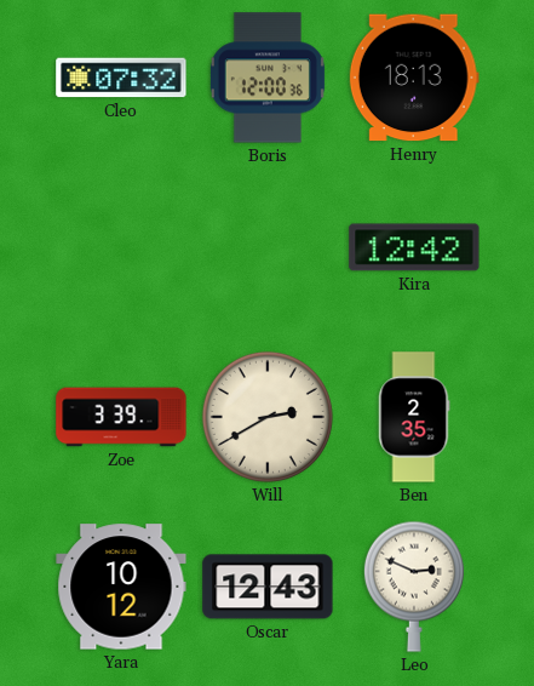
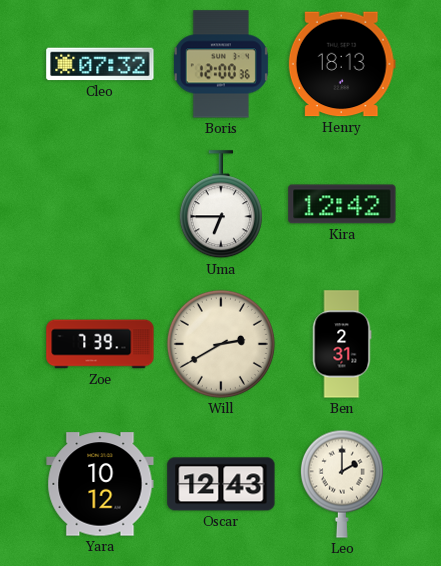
Uma: none -> 6:45 (221, 205)
Zoe: 3:39 -> 7:39 (100, 344)
Ben: 2:35 -> 2:31 (342, 344)
Leo: 2:49 -> 2:00 (342, 484)
